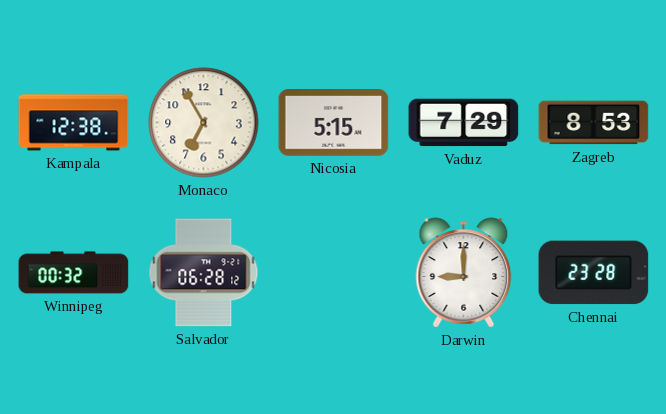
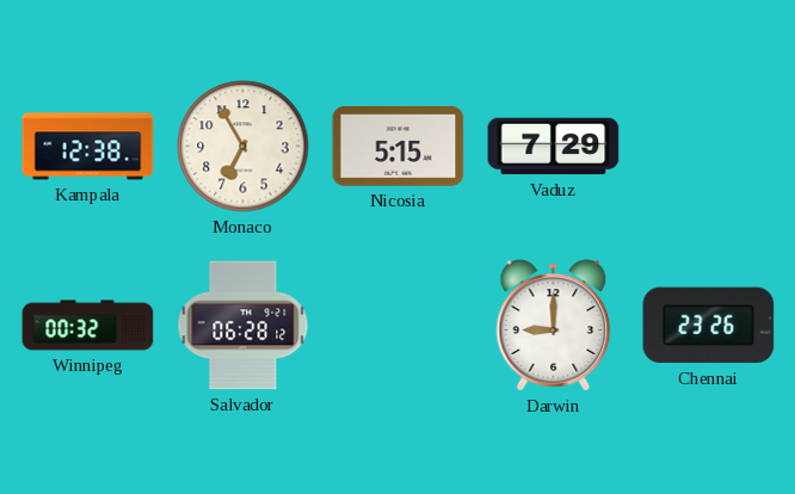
Zagreb: 8:53 -> none (594, 123)
Chennai: 23:28 -> 23:26 (709, 326)
